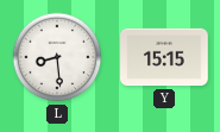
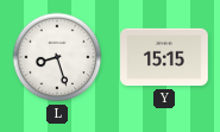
L: 8:29 -> 8:27 (57, 57)
